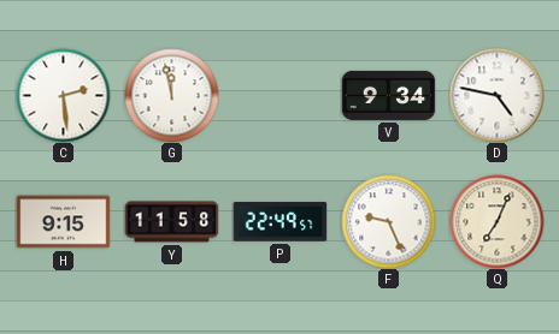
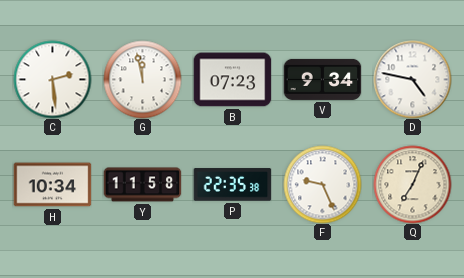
B: none -> 07:23 (232, 80)
H: 9:15 -> 10:34 (52, 185)
P: 22:49 -> 22:35 (232, 185)
